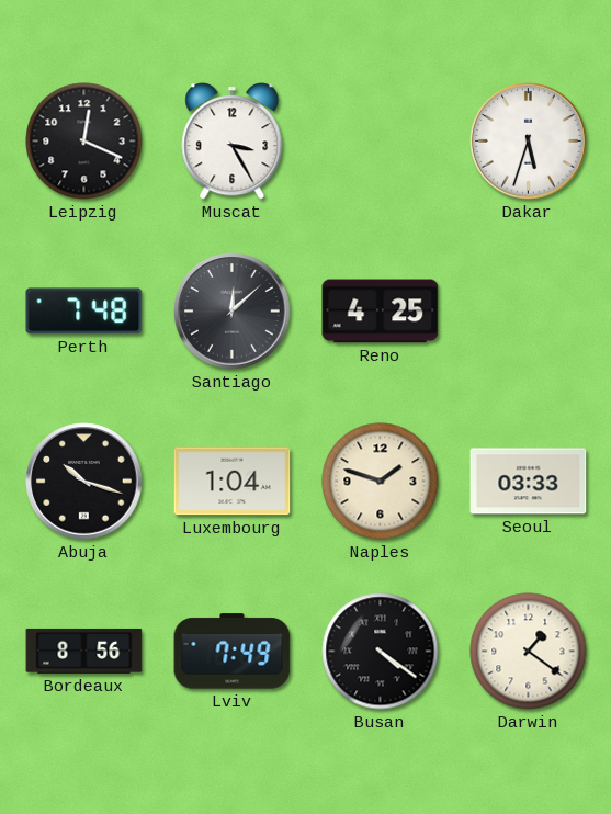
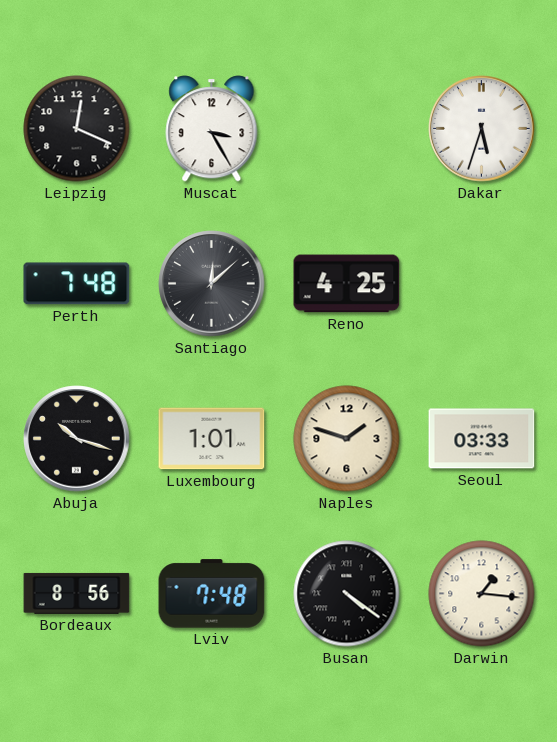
Luxembourg: 1:04 -> 1:01 (212, 439)
Lviv: 7:49 -> 7:48 (212, 594)
Darwin: 1:21 -> 1:16 (482, 594)
